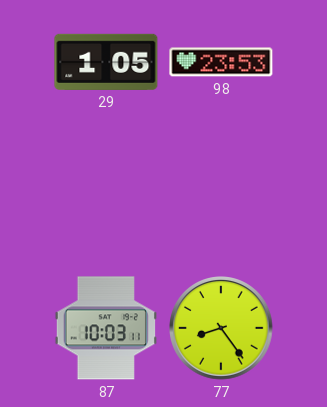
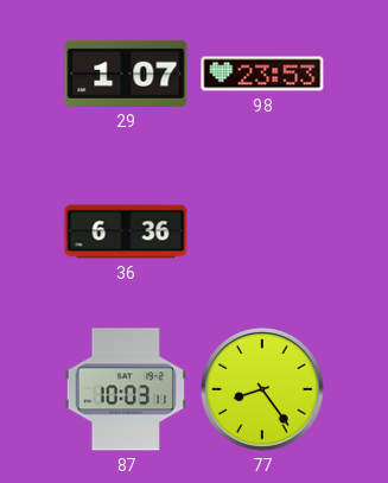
29: 1:05 -> 1:07 (126, 74)
36: none -> 6:36 (126, 231)
